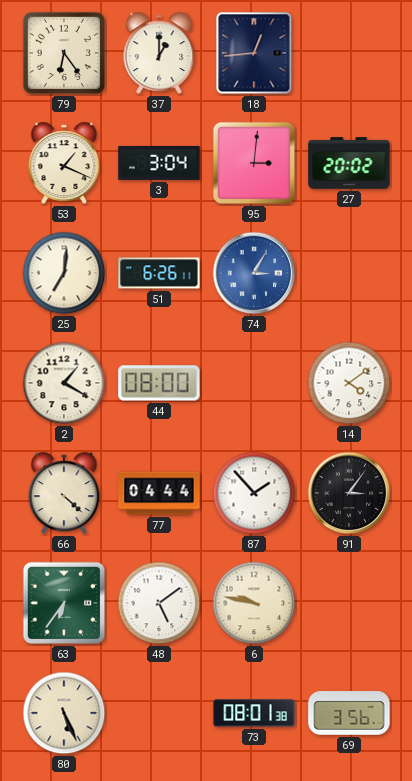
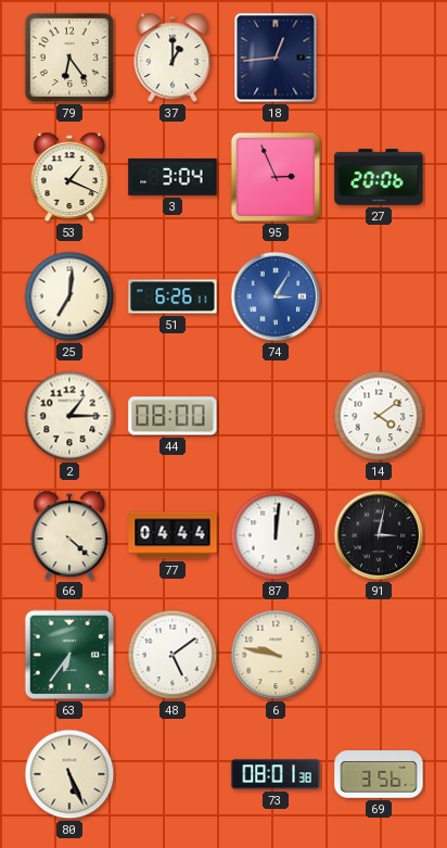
95: 3:01 -> 2:56 (276, 177)
27: 20:02 -> 20:06 (379, 177)
2: 1:20 -> 1:15 (69, 416)
87: 1:53 -> 12:01 (276, 535)
91: 3:06 -> 3:02 (379, 535)
